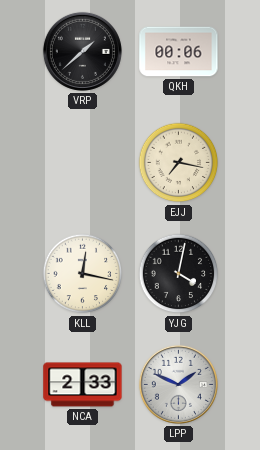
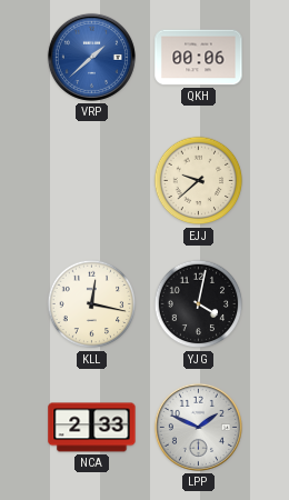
VRP dial: black -> blue (91, 57)
EJJ: 7:17 -> 9:38 (199, 181)
